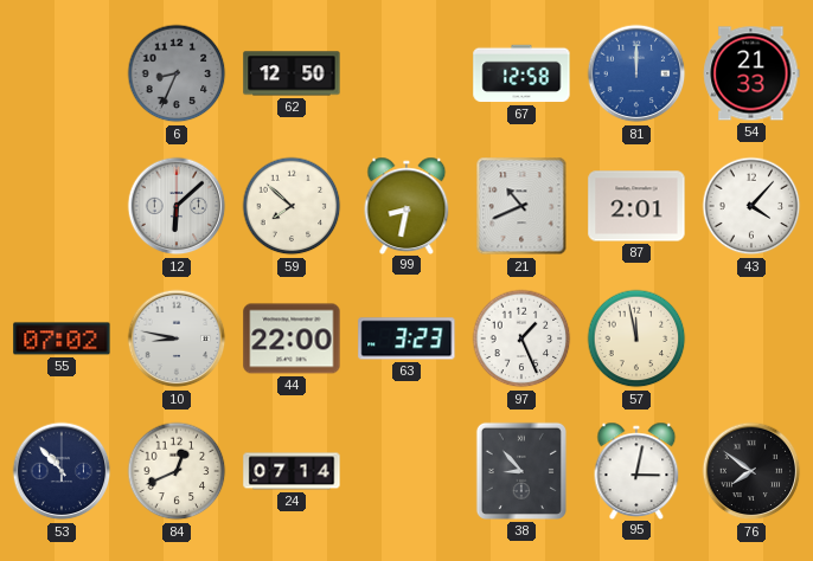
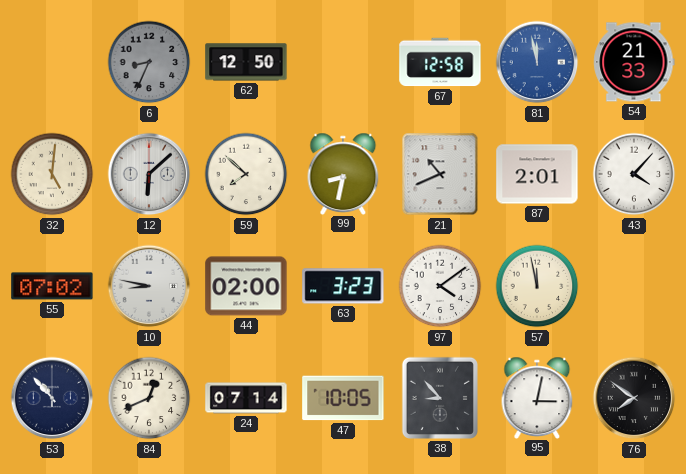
81: 12:00 -> 11:58 (537, 62)
32: none -> 5:01 (52, 174)
44: 22:00 -> 02:00 (246, 286)
97: 1:26 -> 4:09 (440, 286)
47: none -> 10:05 (343, 398)
